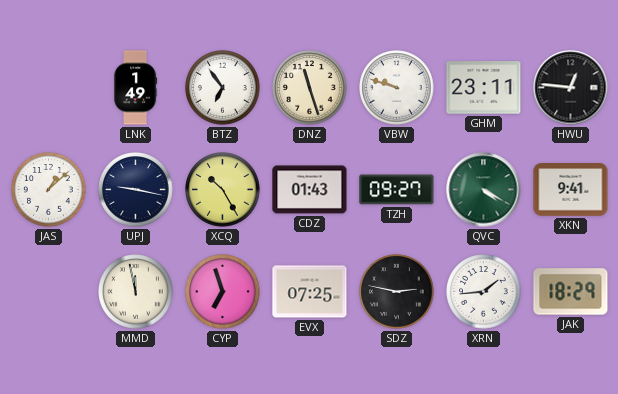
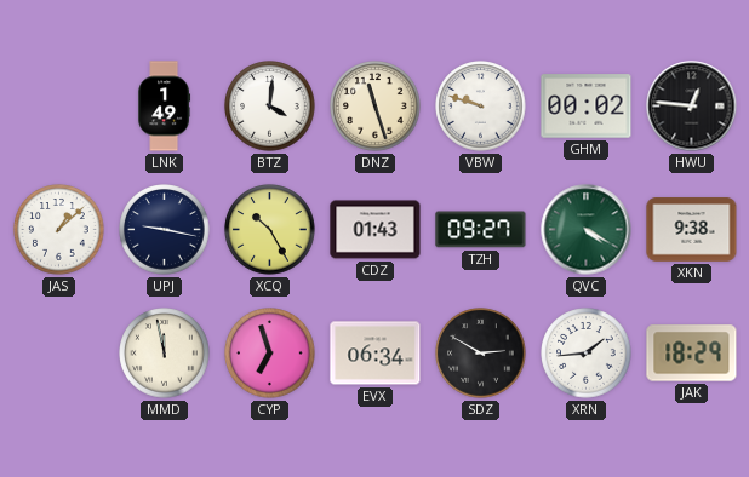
BTZ: 6:54 -> 4:01 (270, 107)
GHM: 23:11 -> 00:02 (587, 107)
XKN: 9:41 -> 9:38 (692, 230)
EVX: 07:25 -> 06:34 (376, 354)
SDZ: 2:47 -> 2:50 (481, 354)
